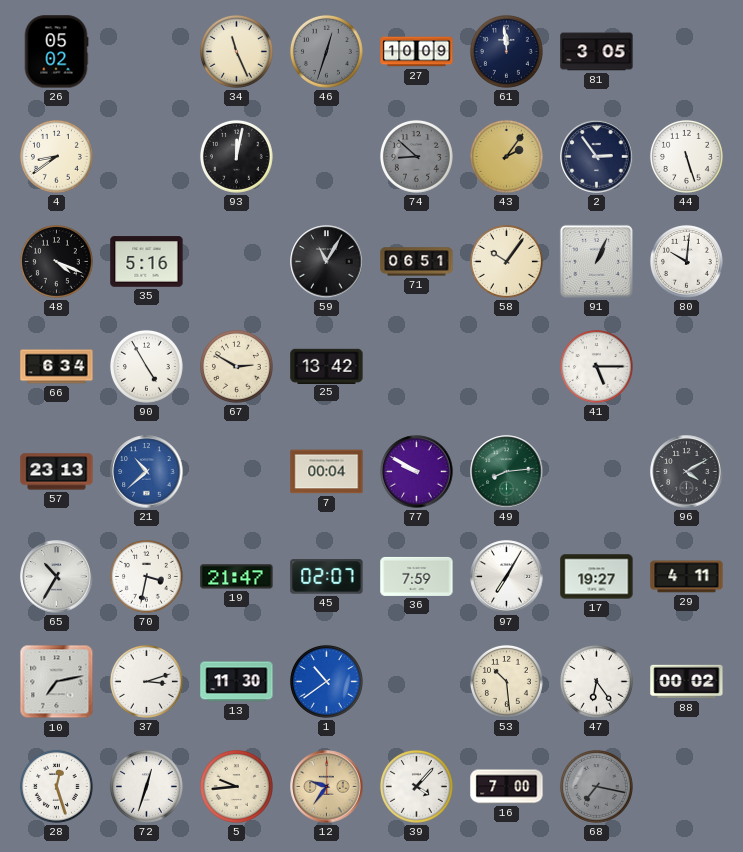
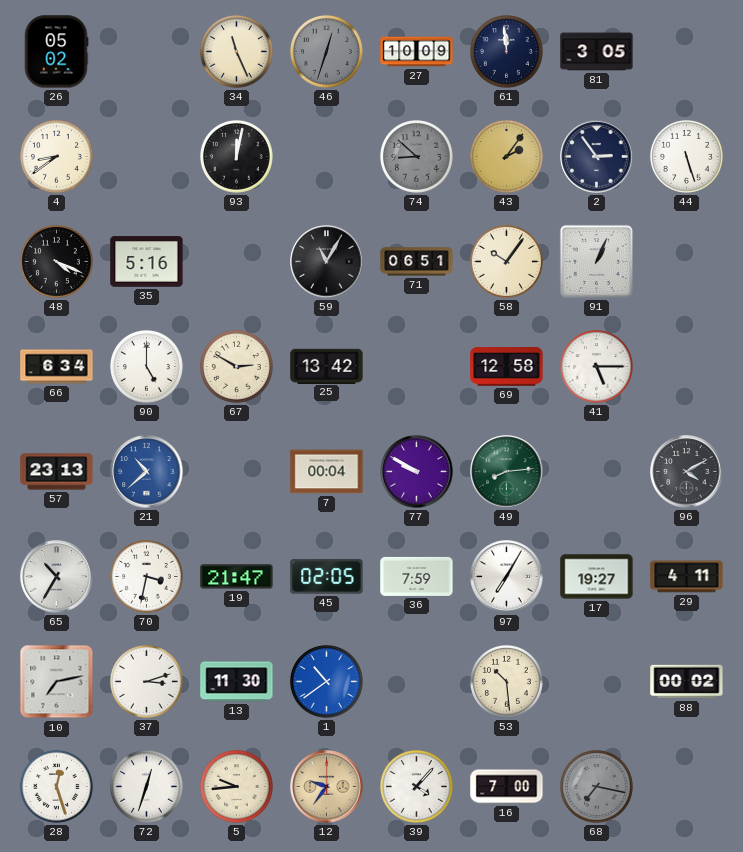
80: 10:01 -> none (686, 261)
90: 4:55 -> 5:00 (146, 366)
69: none -> 12:58 (507, 367)
45: 02:07 -> 02:05 (327, 577)
47: 6:24 -> none (596, 681)
